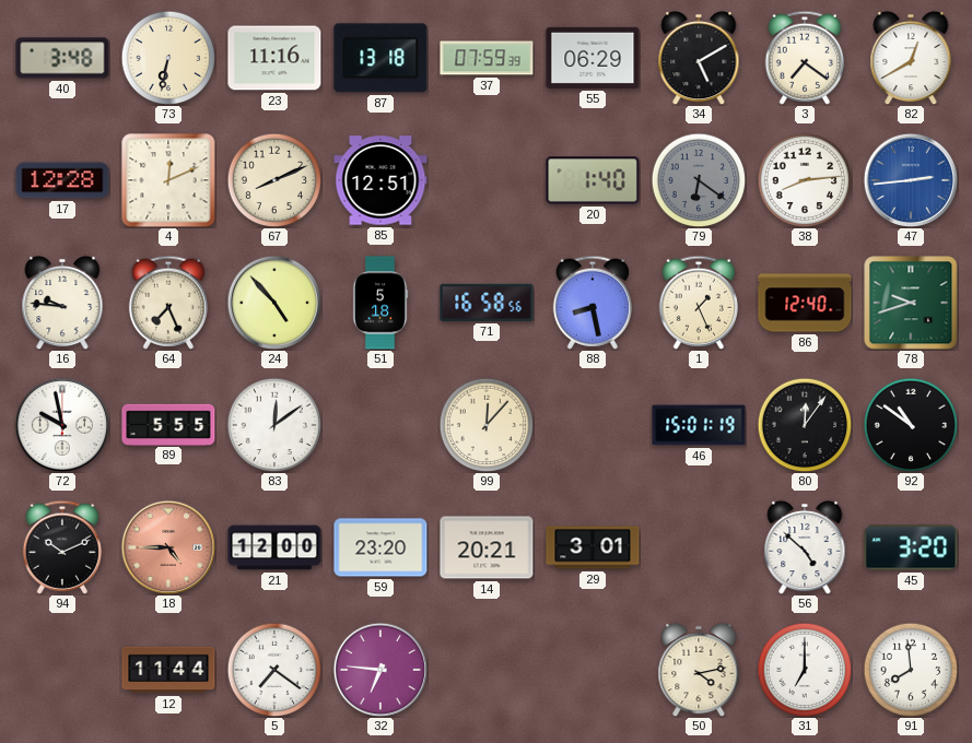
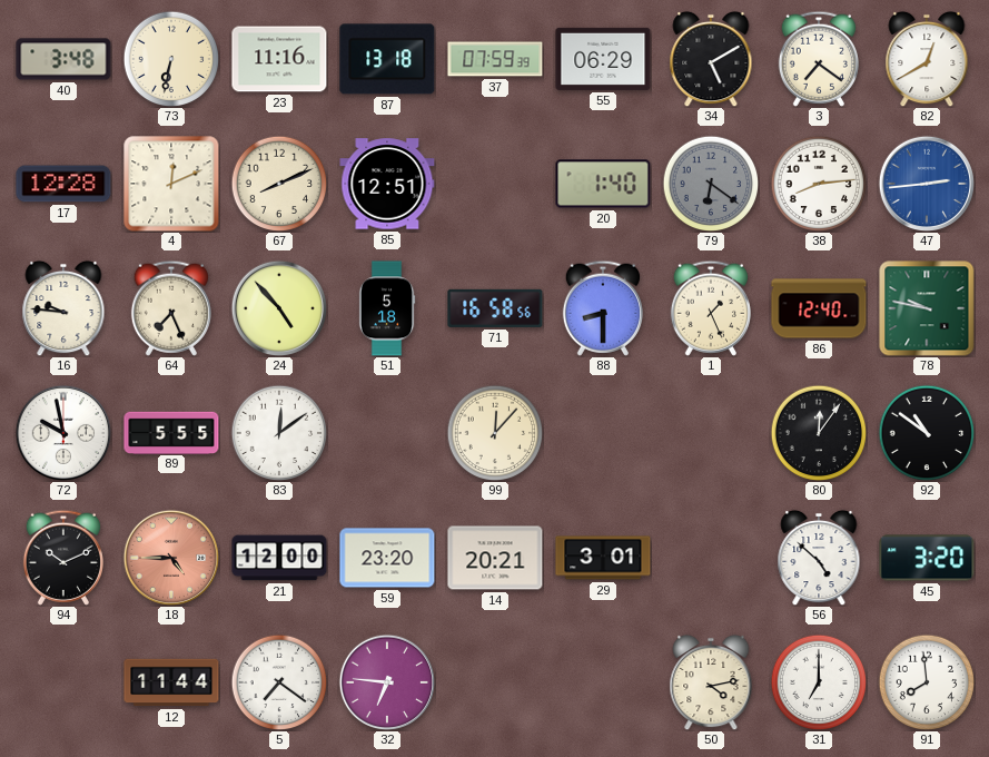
88: 8:28 -> 8:30 (603, 308)
78: 9:42 -> 9:47 (927, 308)
46: 15:01 -> none (699, 425)
